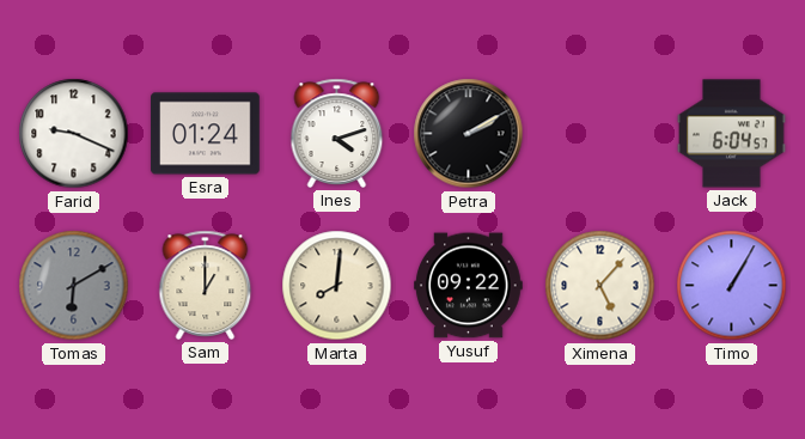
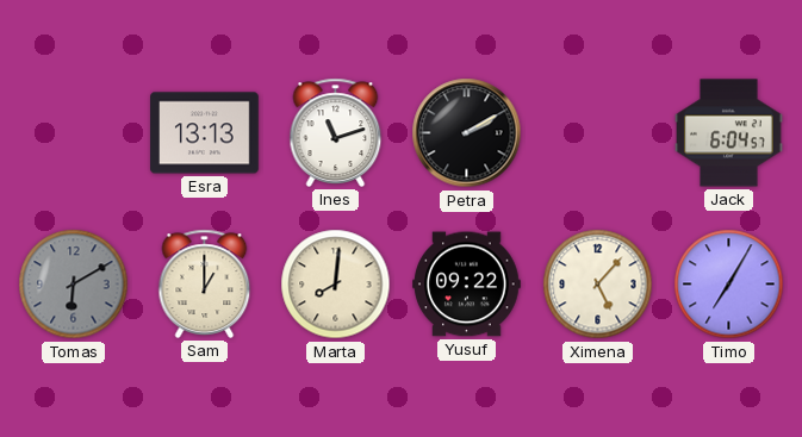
Farid: 9:19 -> none (74, 134)
Esra: 01:24 -> 13:13 (205, 133)
Ines: 4:12 -> 11:12 (336, 132)
Timo: 1:05 -> 7:05 (729, 285)
